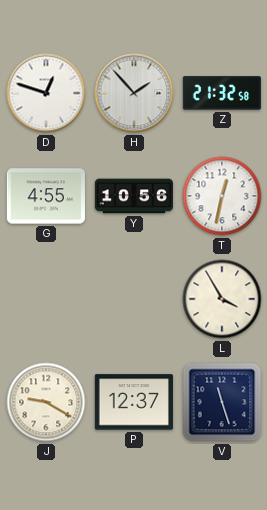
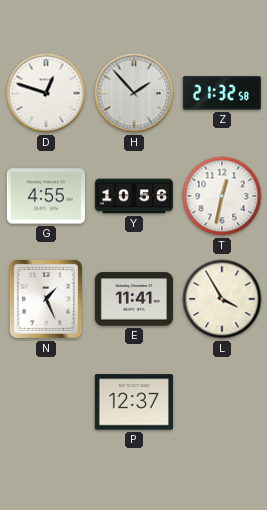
N: none -> 1:26 (46, 299)
E: none -> 11:41 (134, 299)
J: 9:20 -> none (46, 402)
V: 11:27 -> none (222, 402)
